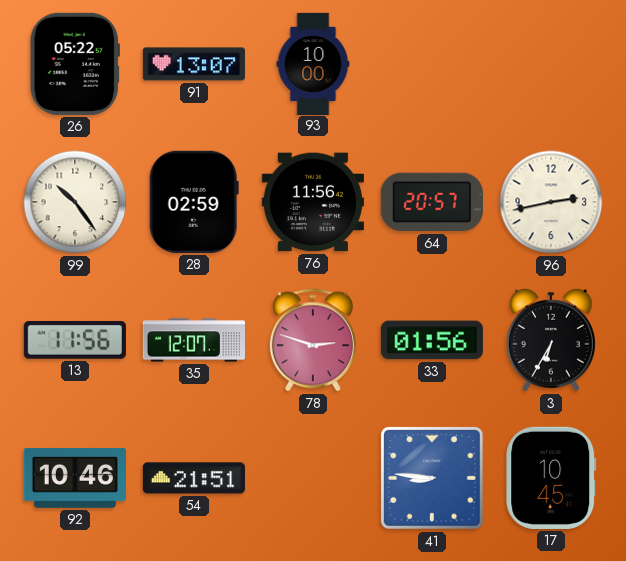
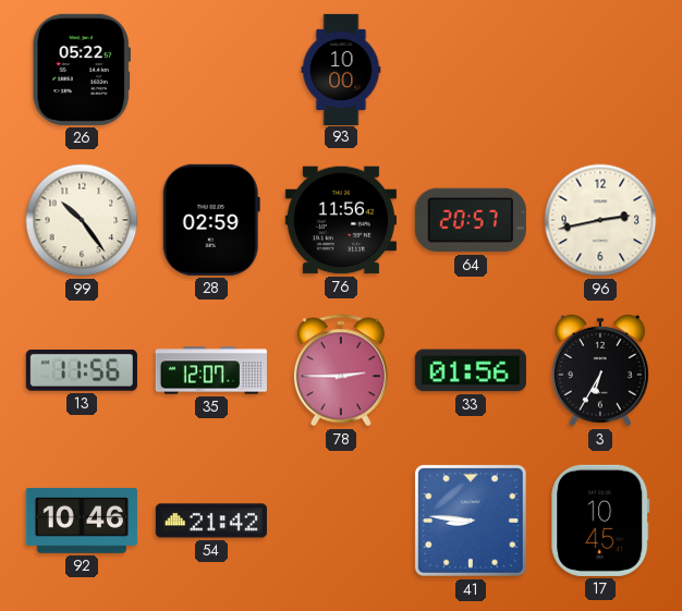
91: 13:07 -> none (194, 64)
78: 2:48 -> 2:45 (341, 370)
54: 21:51 -> 21:42 (211, 521)
